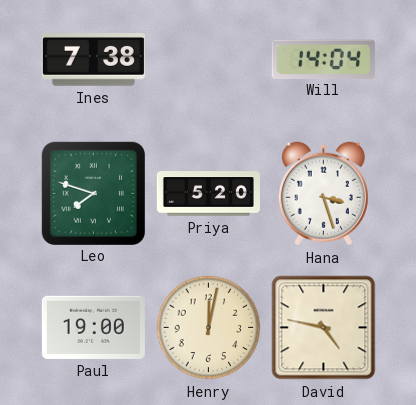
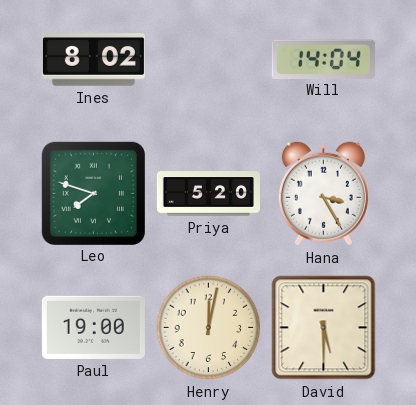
Ines: 7:38 -> 8:02 (93, 60)
Hana: 3:27 -> 3:25 (323, 194)
David: 4:47 -> 5:30 (324, 328)
